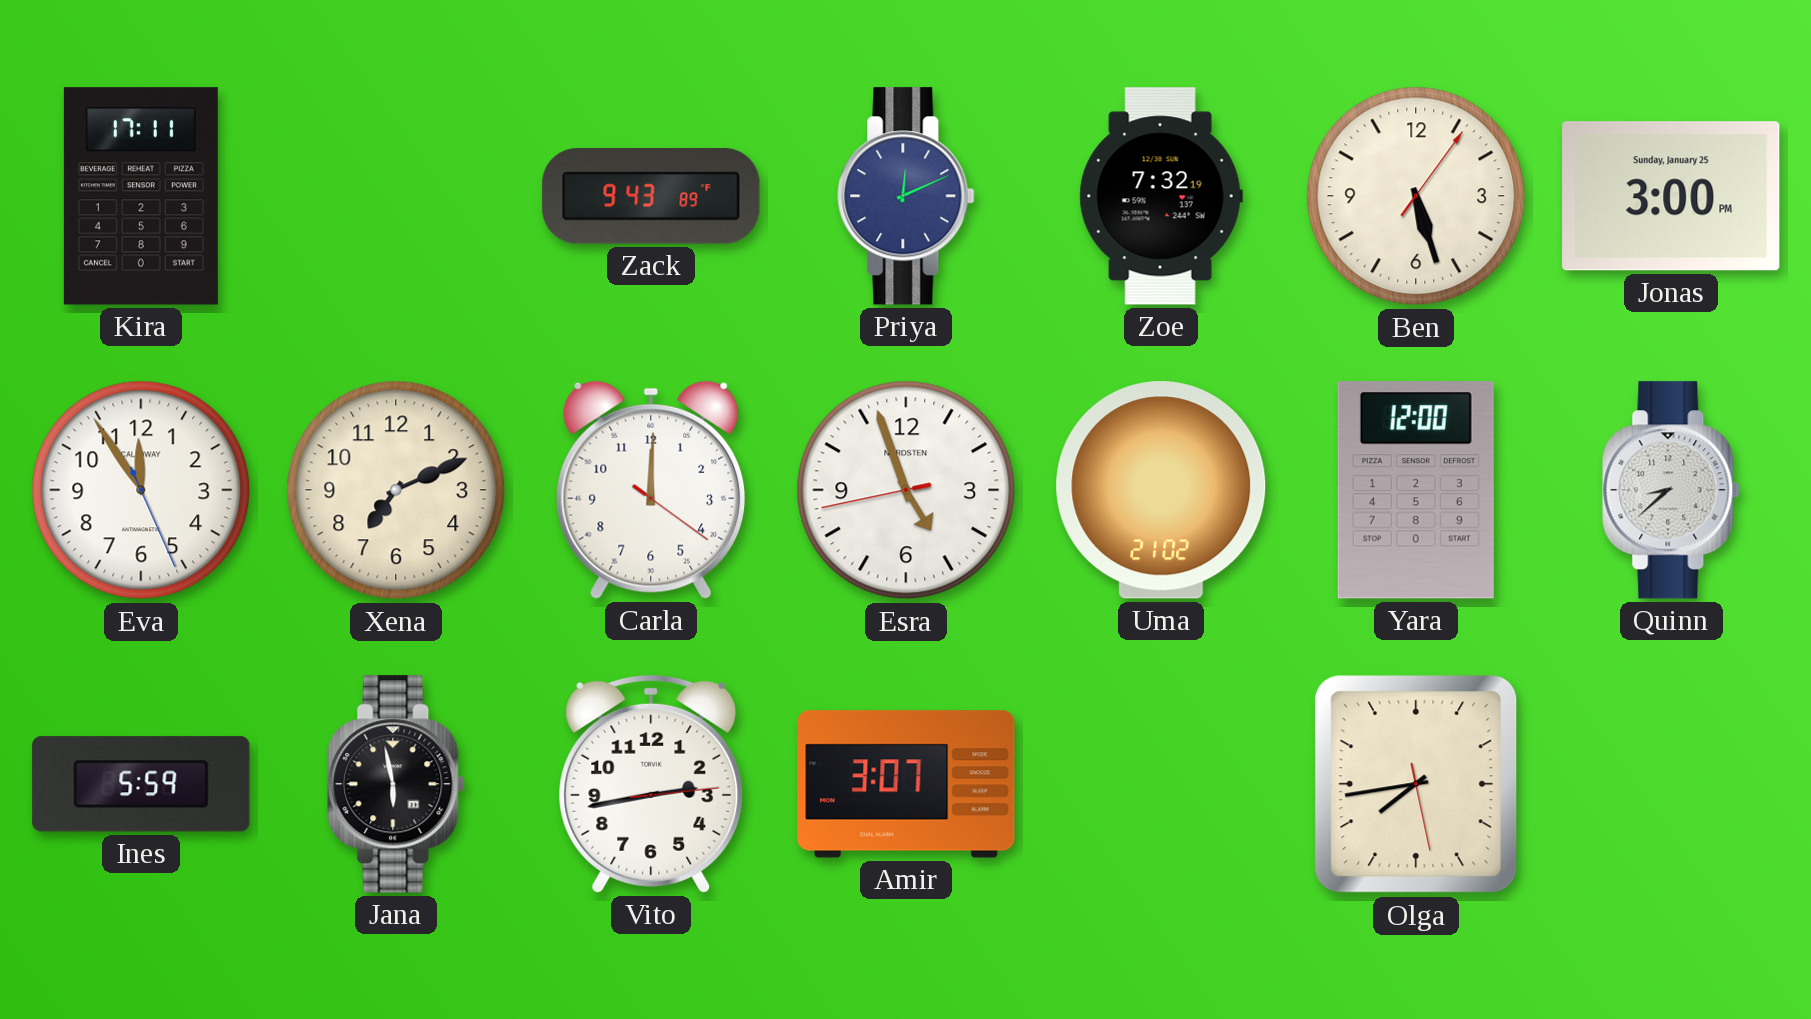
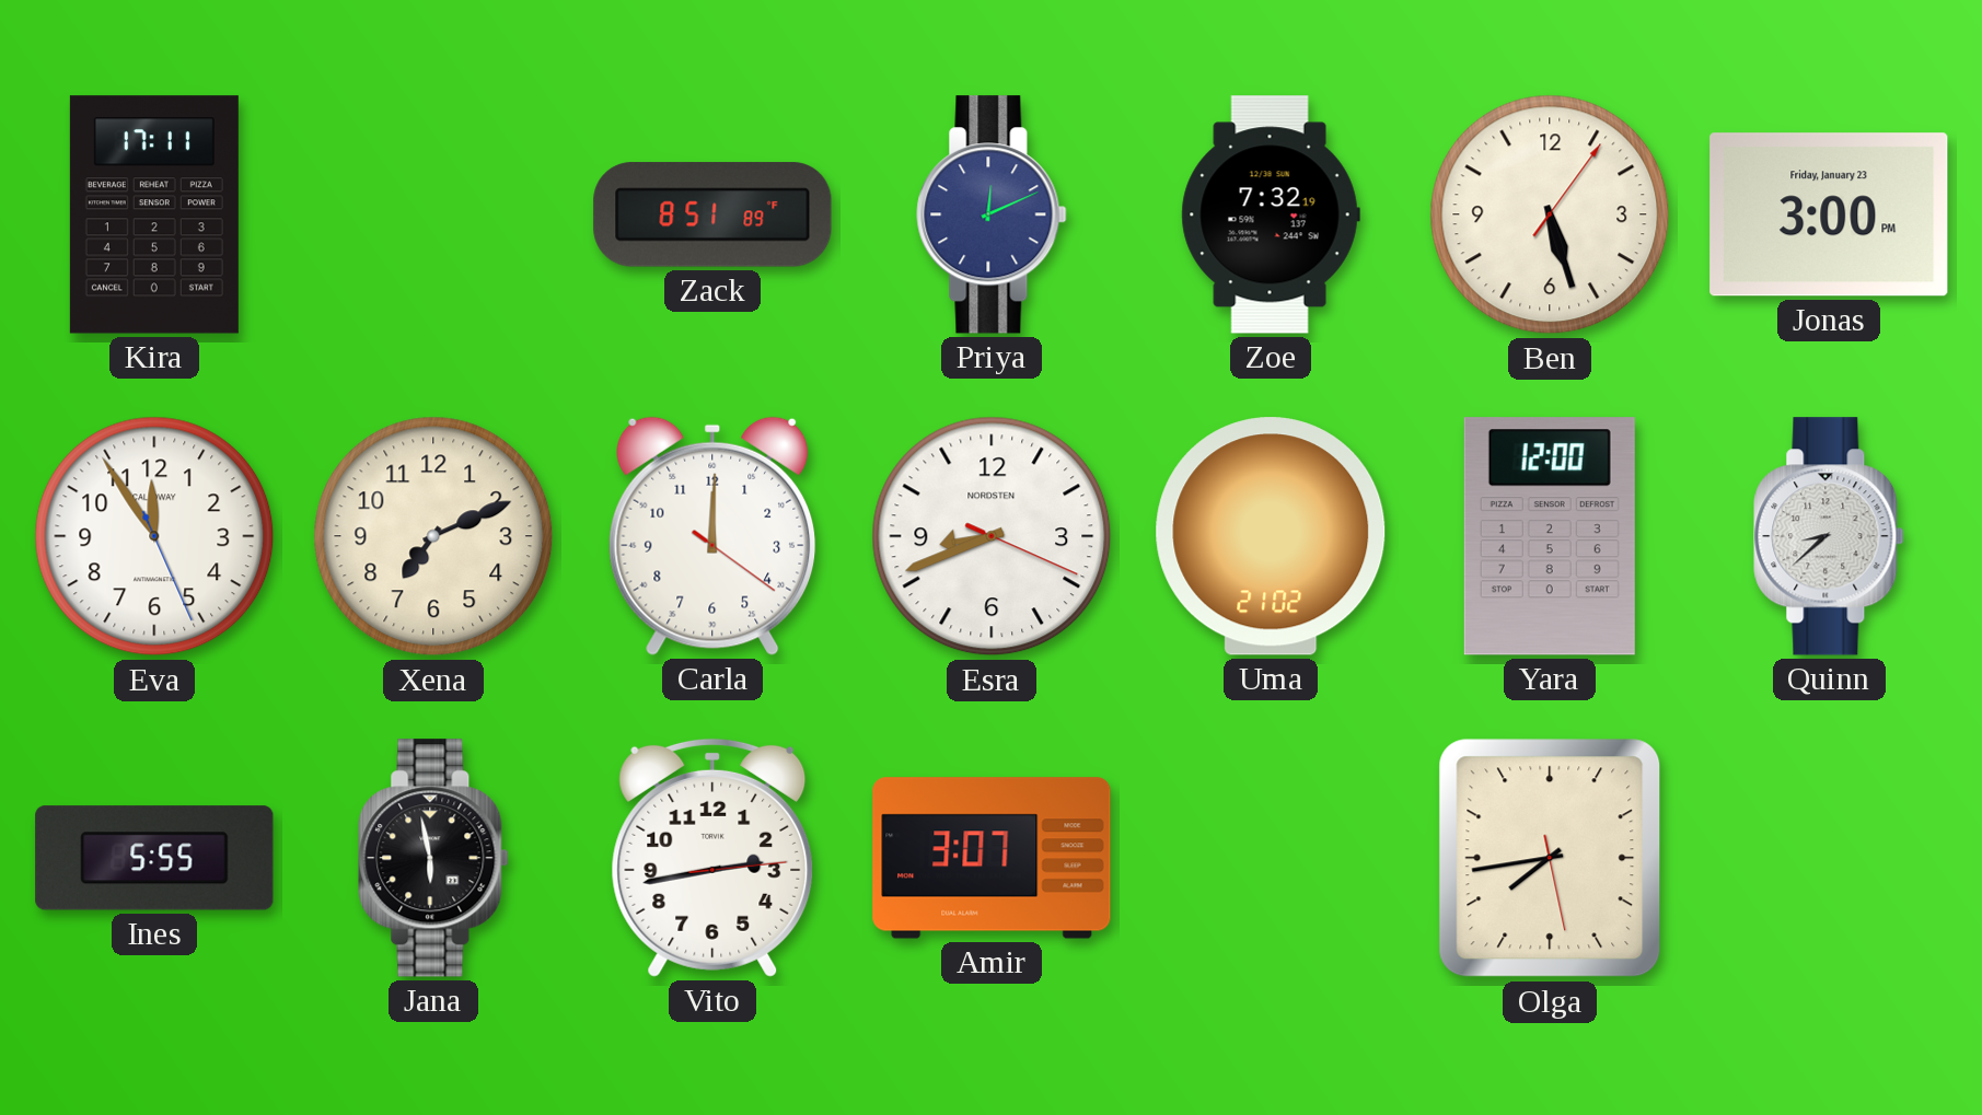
Zack: 9:43 -> 8:51 (712, 214)
Jonas date: Sunday, January 25 -> Friday, January 23 (1829, 214)
Esra: 4:56 -> 8:41 (992, 536)
Ines: 5:59 -> 5:55 (154, 858)
